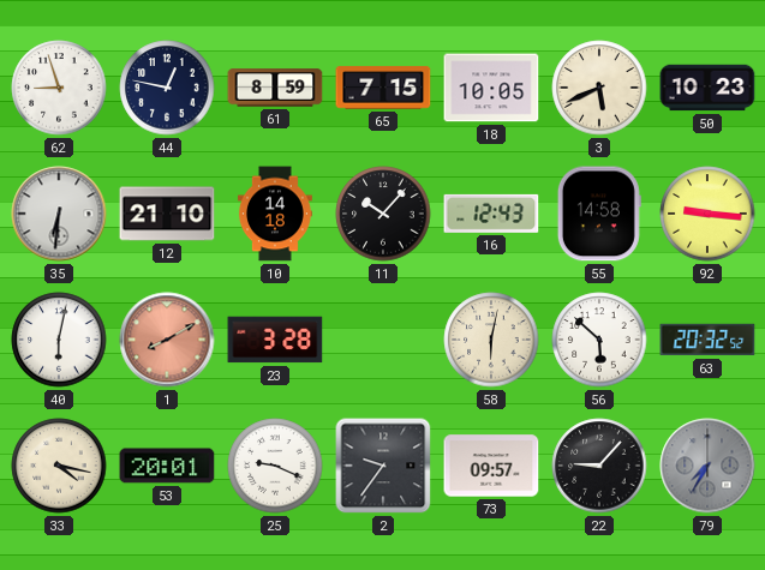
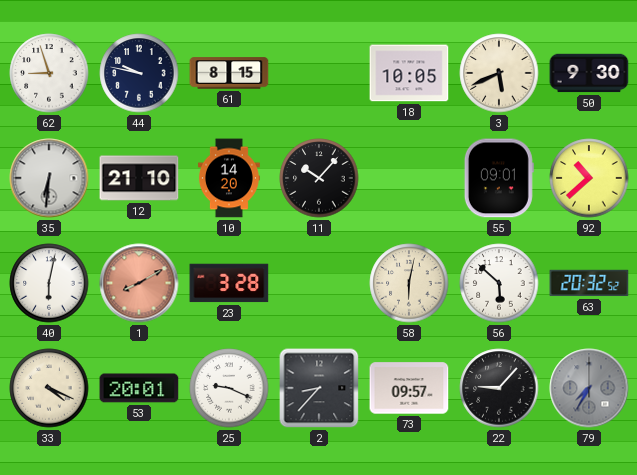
44: 12:47 -> 9:47 (139, 73)
61: 8:59 -> 8:15 (229, 73)
65: 7:15 -> none (383, 88)
50: 10:23 -> 9:30 (589, 73)
10: 14:18 -> 14:20 (229, 178)
16: 12:43 -> none (491, 214)
55: 14:58 -> 09:01 (499, 178)
92: 9:16 -> 10:38 (589, 178)
33: 4:17 -> 4:19 (49, 388)
2: 9:36 -> 8:37 (319, 388)
